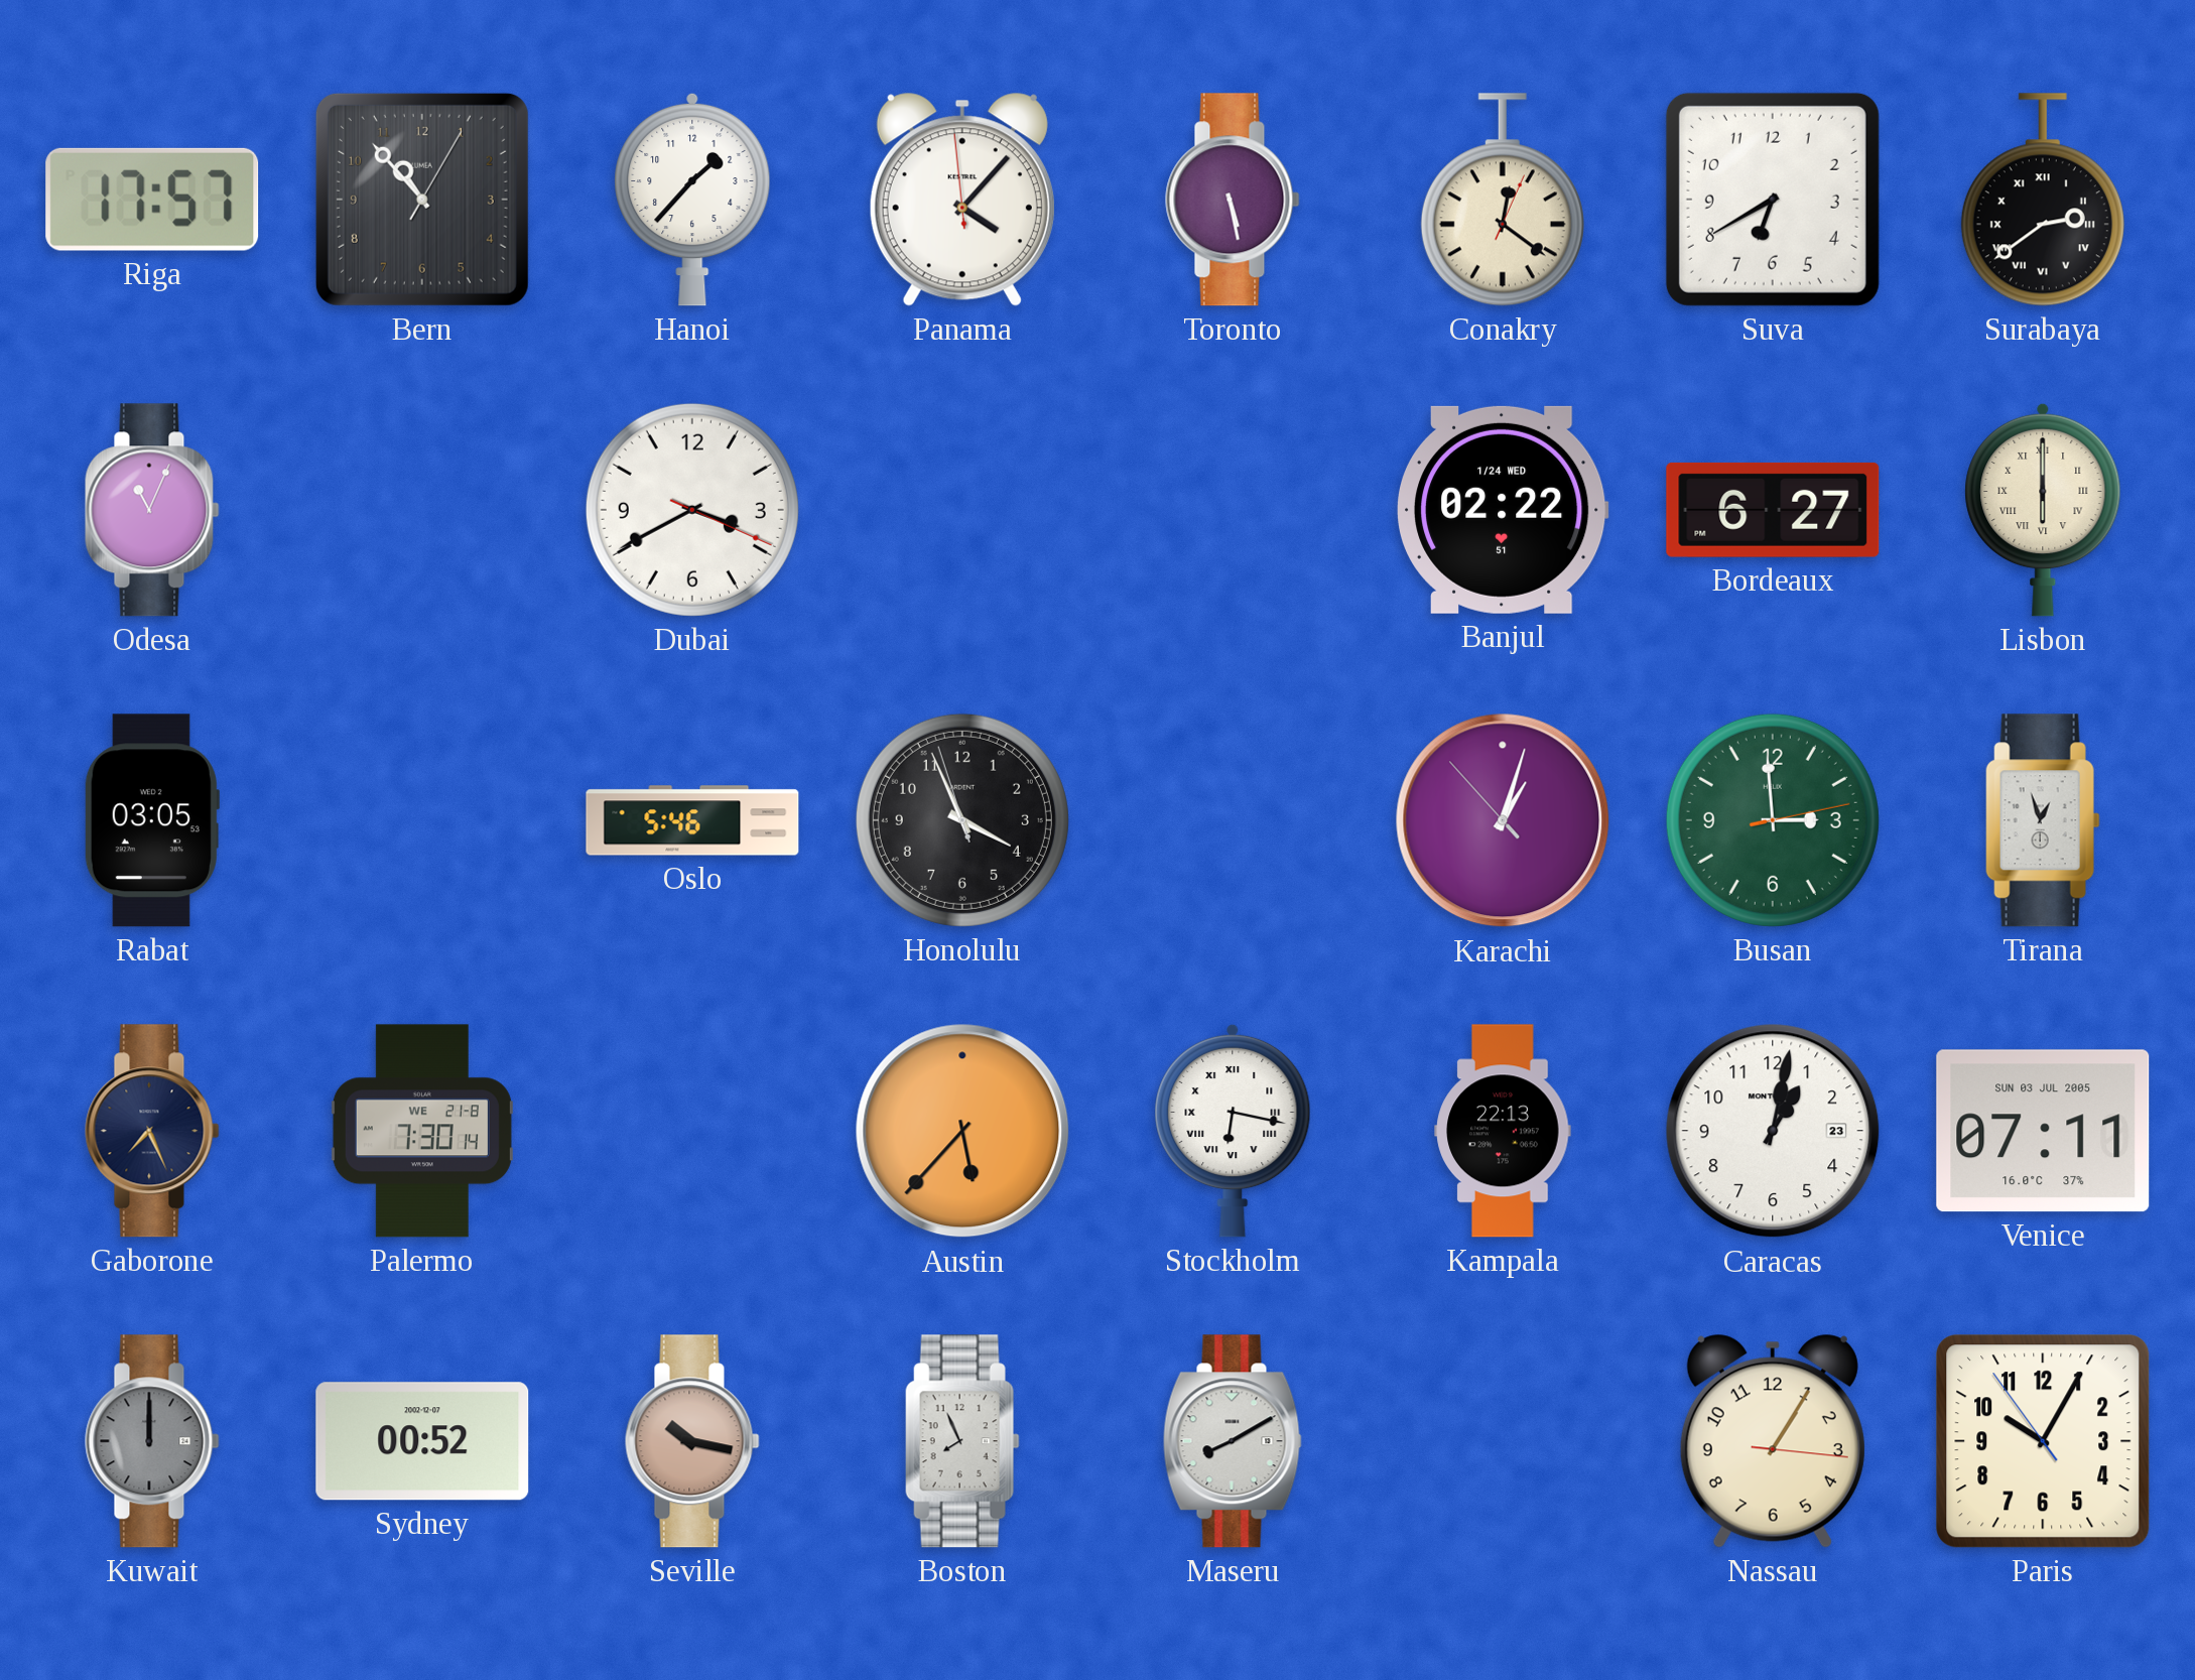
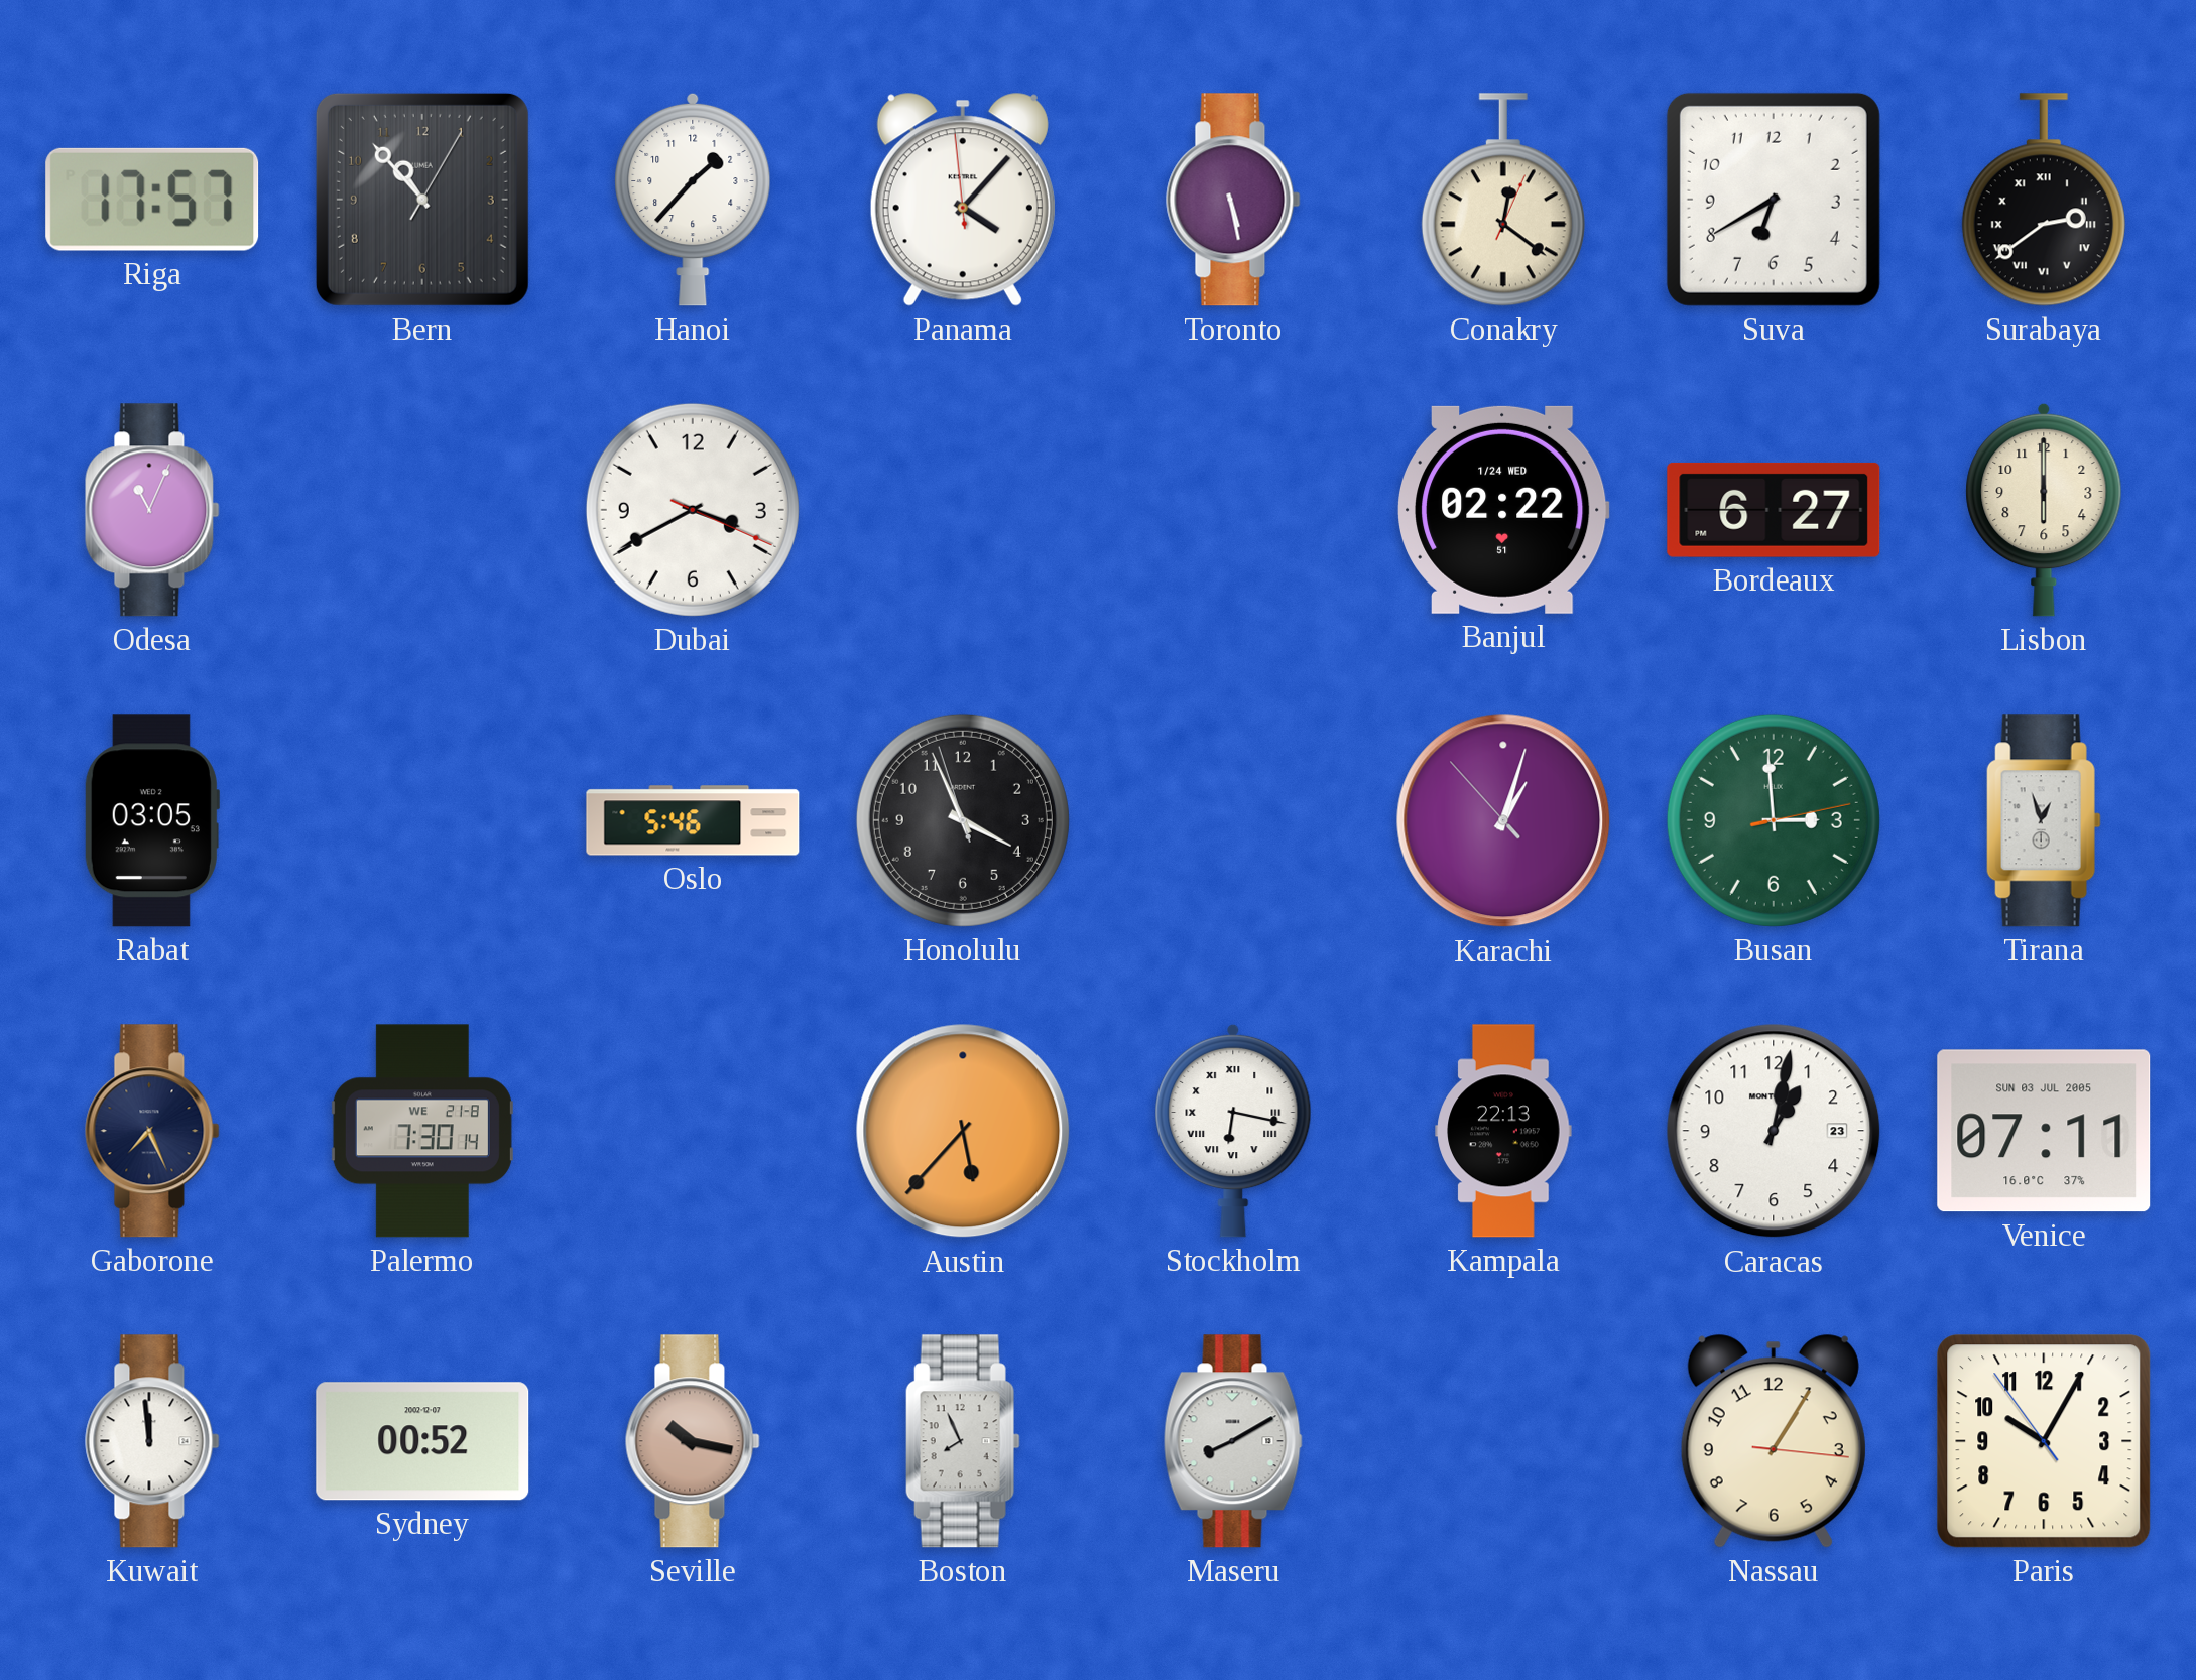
Lisbon numerals: Roman -> Arabic (2044, 510)
Kuwait: 12:00 -> 11:59 (152, 1441)
Kuwait dial: grey -> white (152, 1441)
